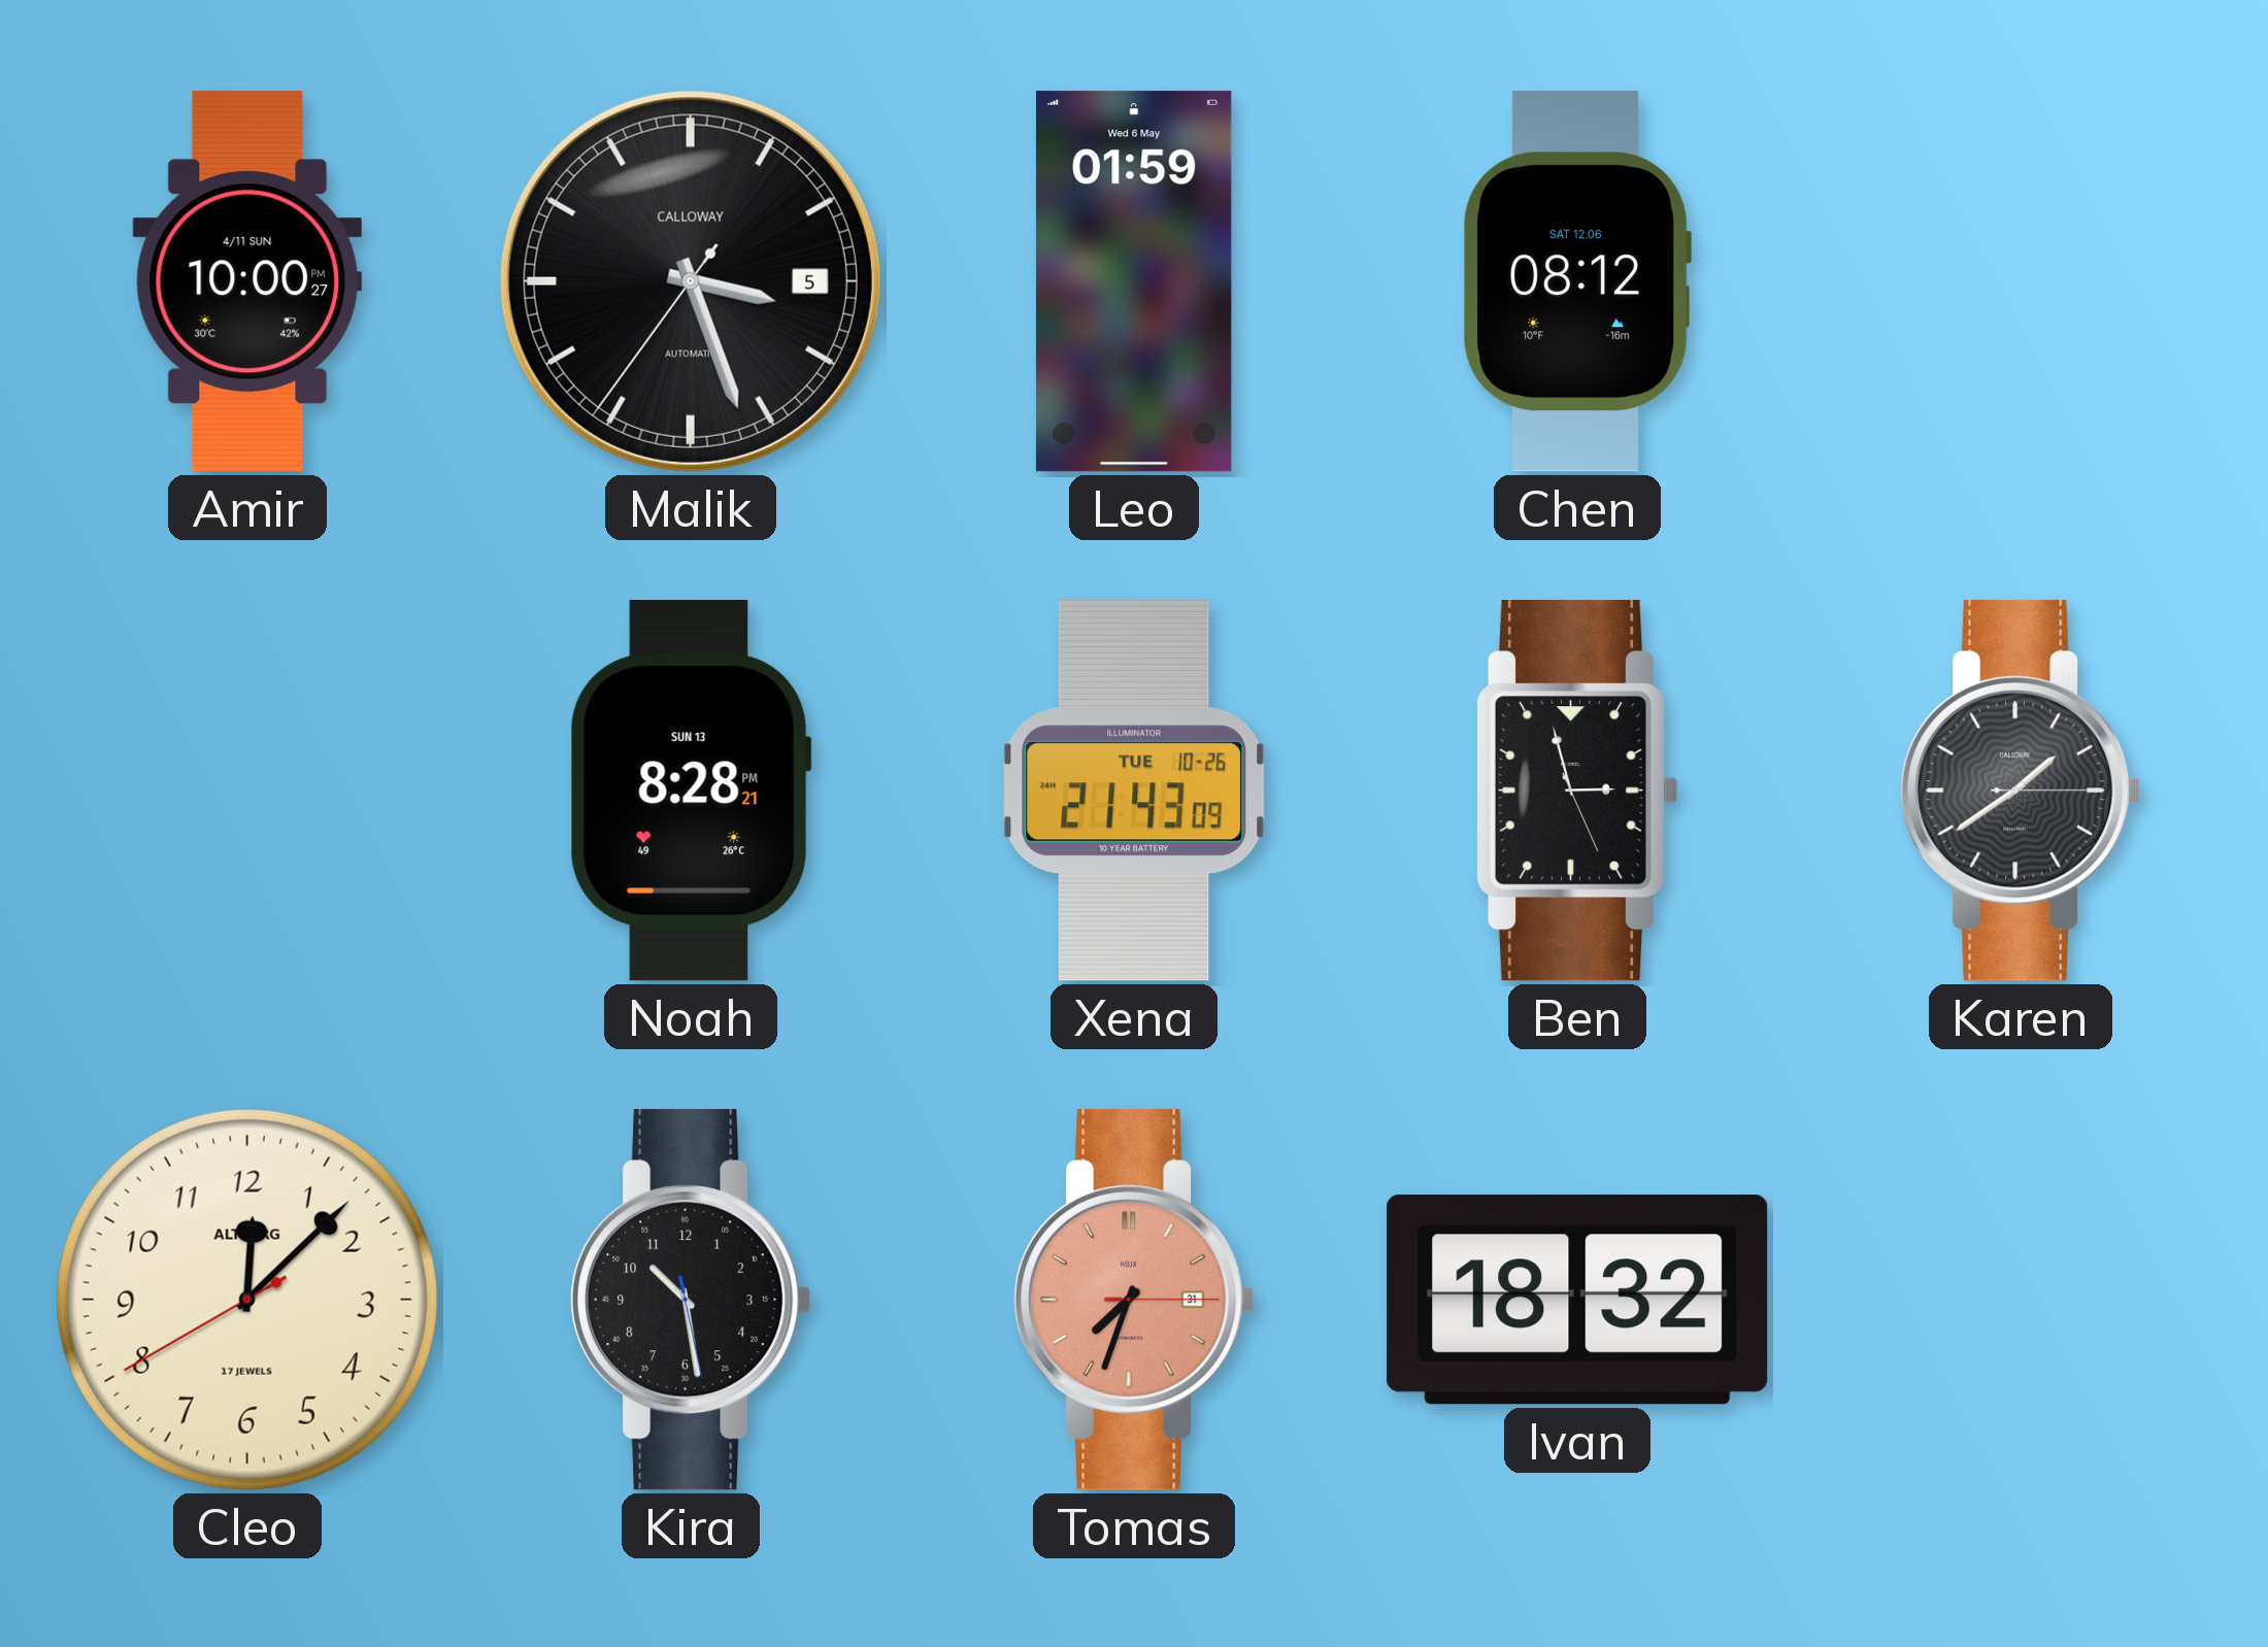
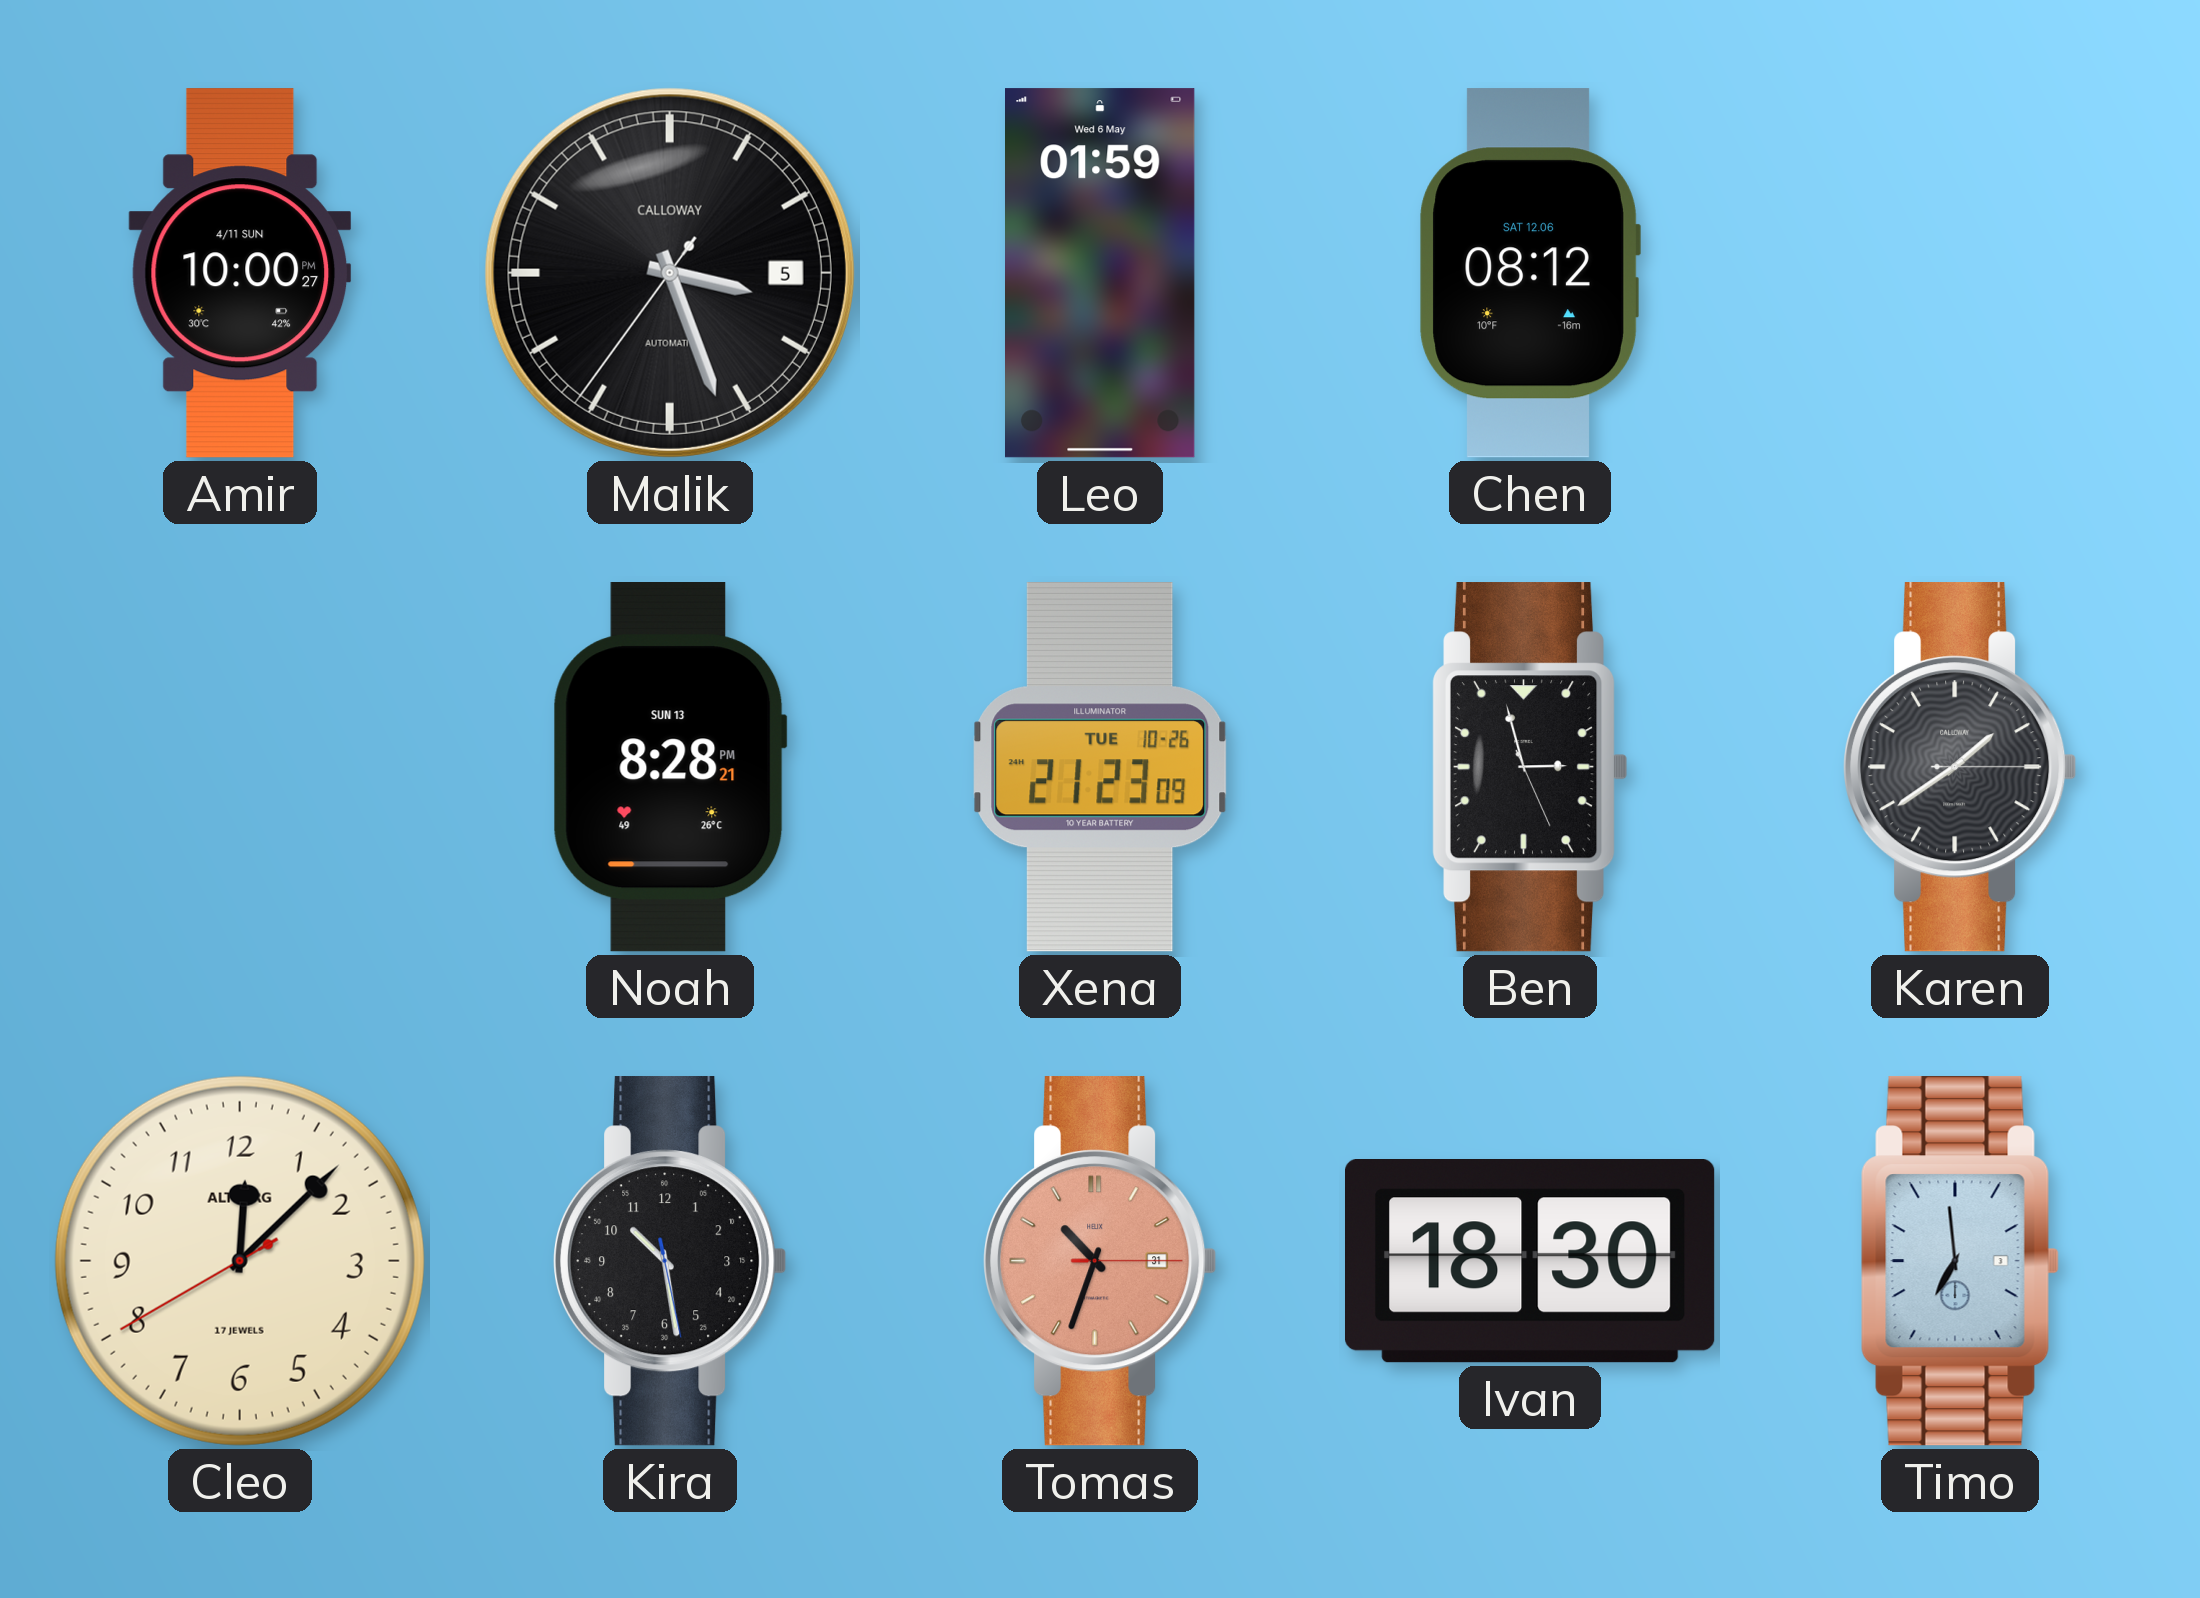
Xena: 21:43 -> 21:23 (1100, 767)
Tomas: 7:33 -> 10:33 (1100, 1261)
Ivan: 18:32 -> 18:30 (1531, 1262)
Timo: none -> 6:59 (1960, 1261)
